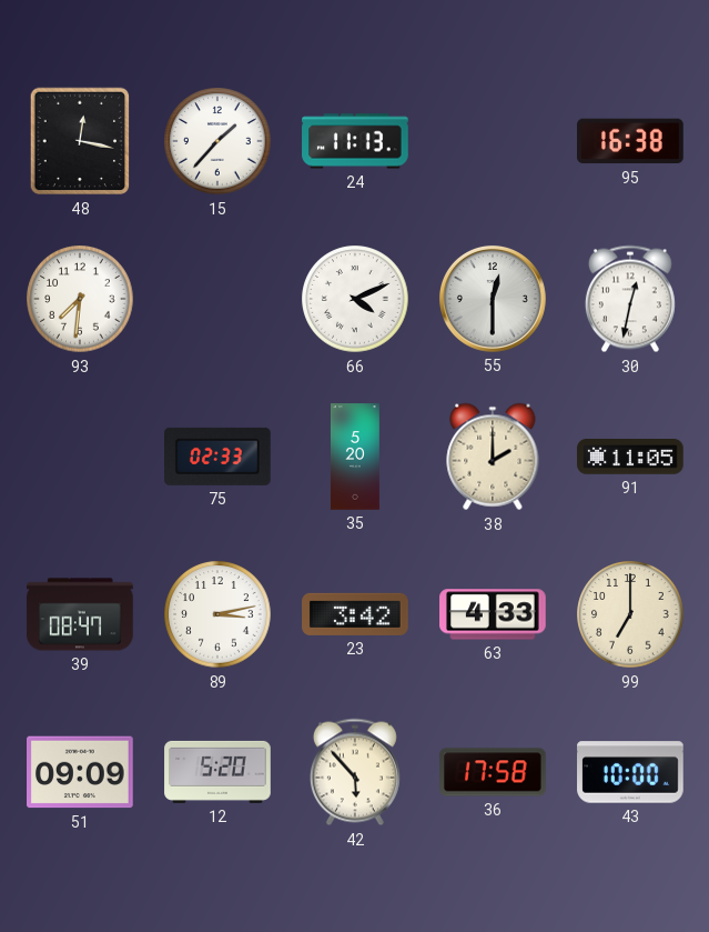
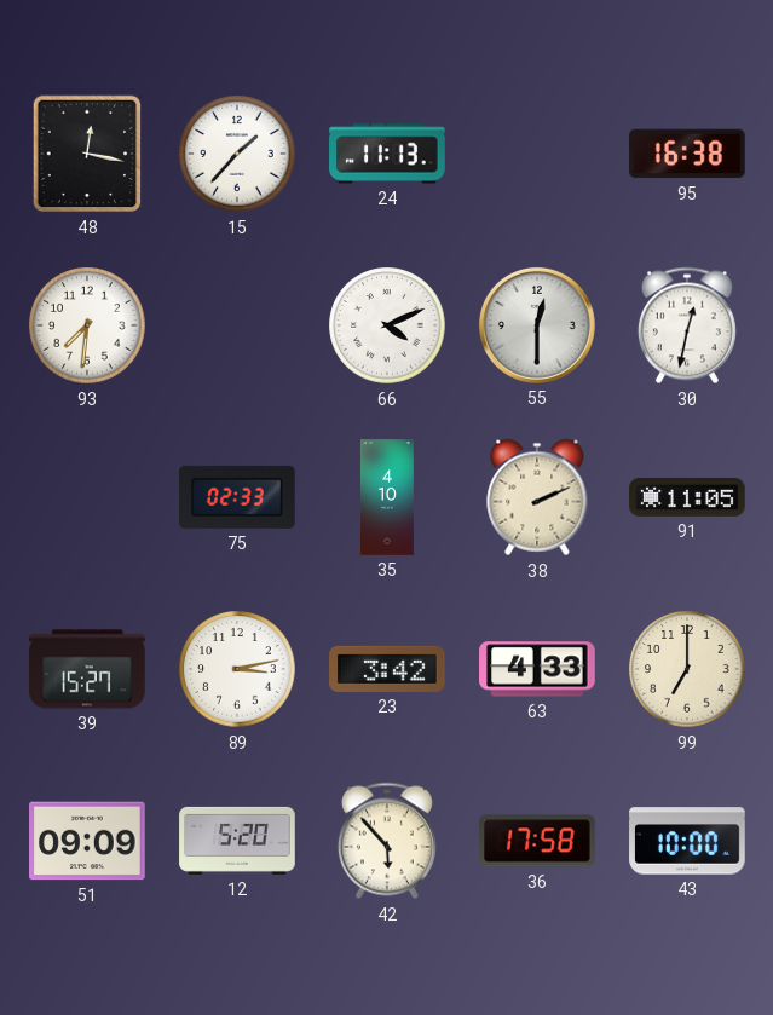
35: 5:20 -> 4:10 (387, 497)
38: 2:00 -> 2:11 (537, 497)
39: 08:47 -> 15:27 (87, 669)
